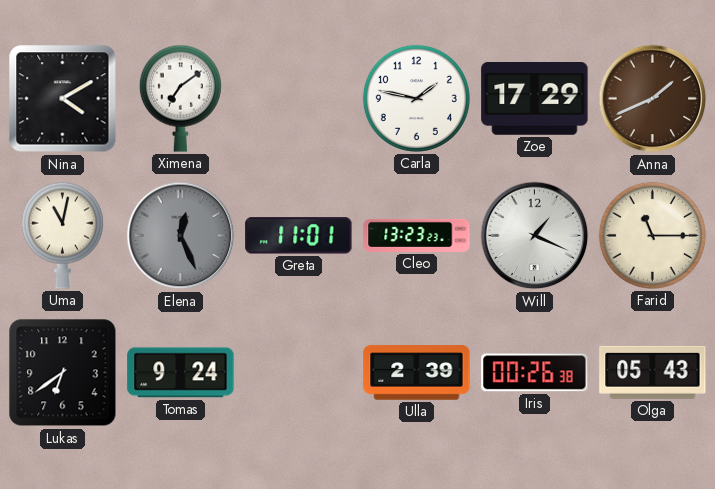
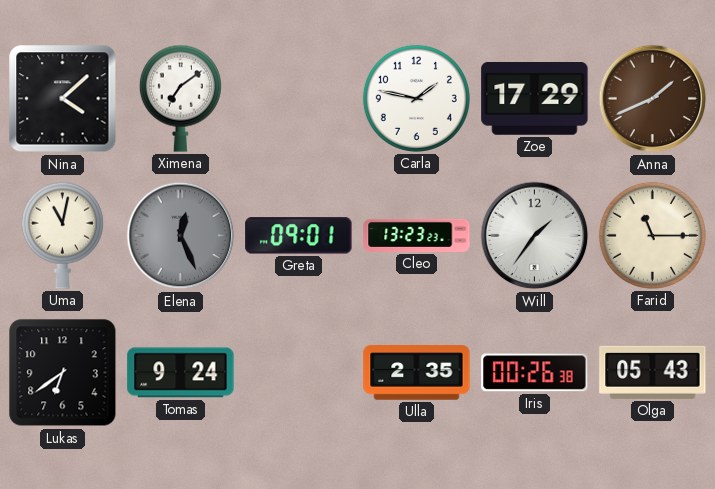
Nina: 4:10 -> 4:08 (63, 99)
Greta: 11:01 -> 09:01 (299, 236)
Will: 1:19 -> 1:36 (535, 236)
Ulla: 2:39 -> 2:35 (417, 373)
